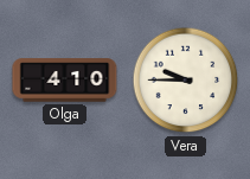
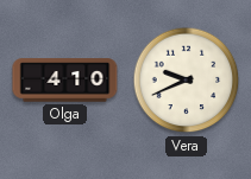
Vera: 9:45 -> 9:41 (187, 81)
